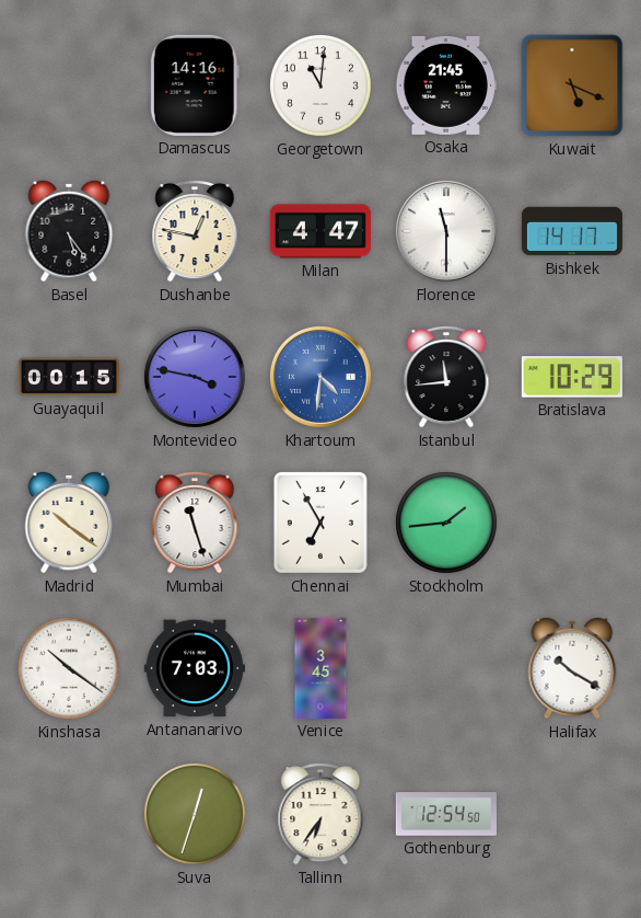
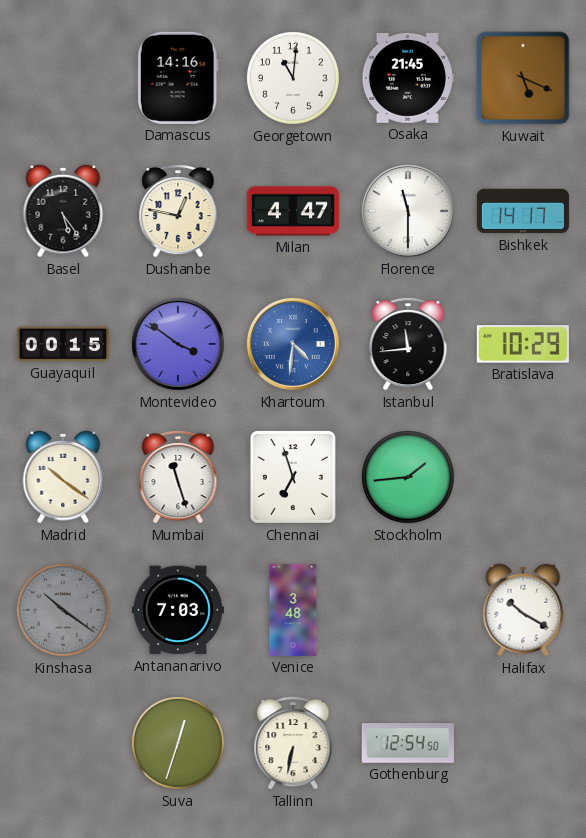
Montevideo: 3:47 -> 3:51 (178, 344)
Chennai: 6:55 -> 6:57 (293, 477)
Kinshasa dial: white -> grey (63, 610)
Venice: 3:45 -> 3:48 (293, 610)
Tallinn: 6:36 -> 6:32 (293, 743)
